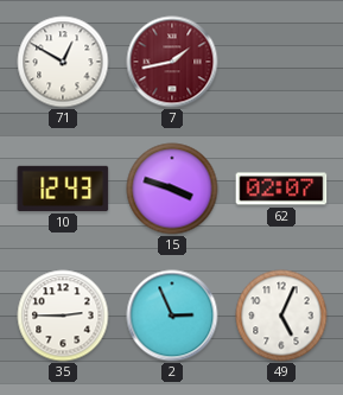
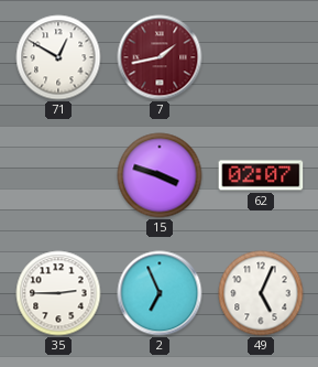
10: 12:43 -> none (63, 189)
2: 2:56 -> 6:56 (160, 293)
